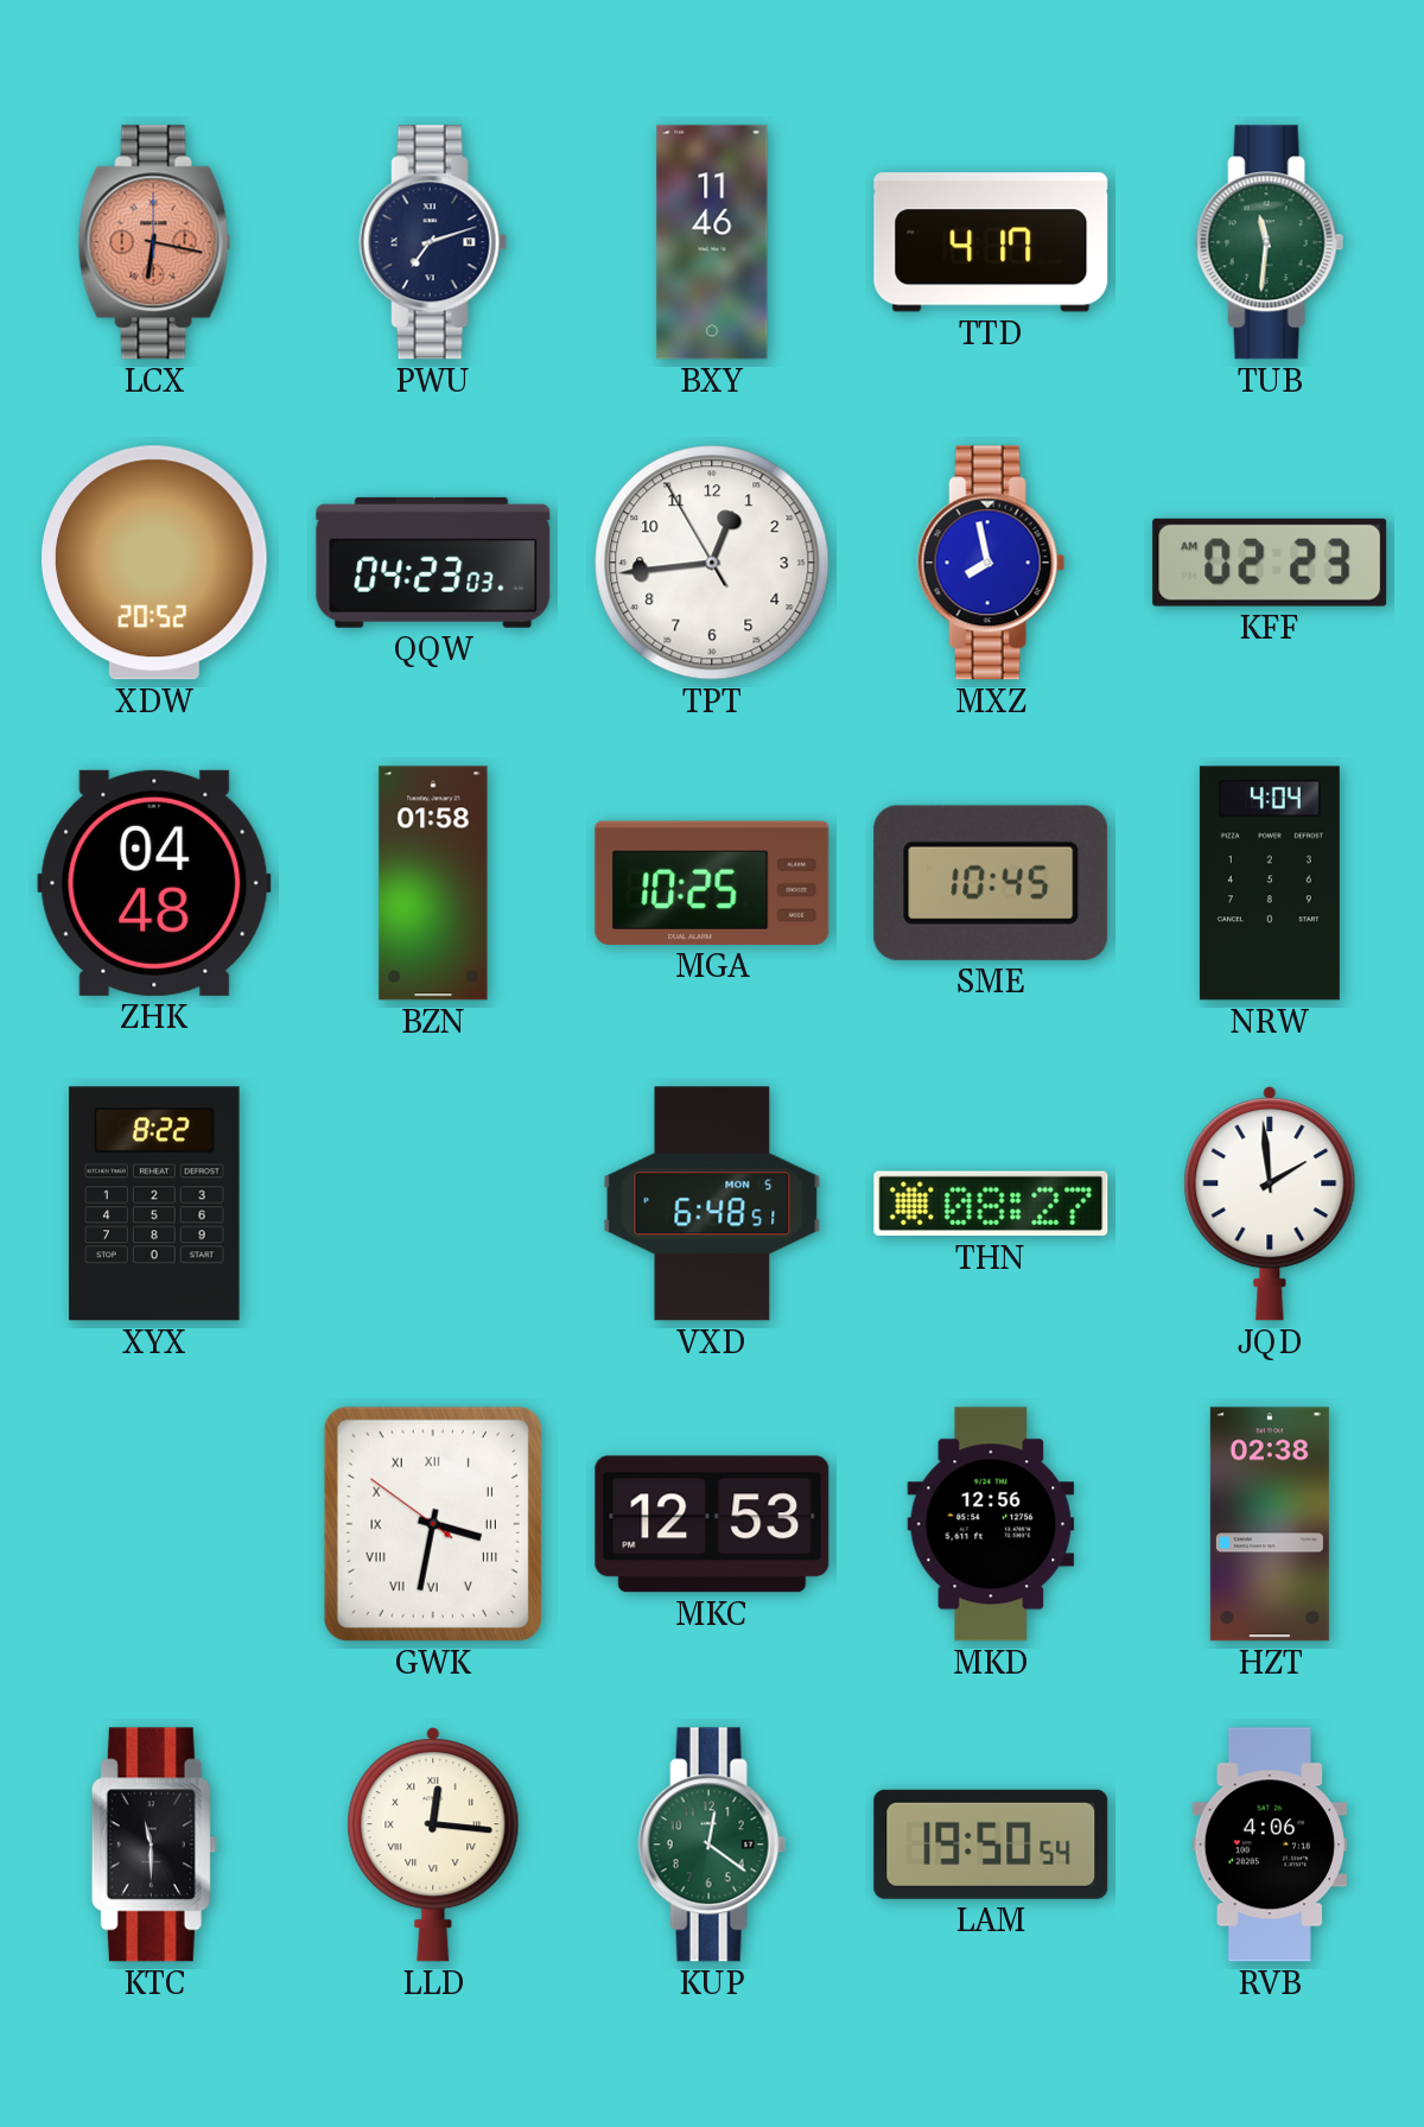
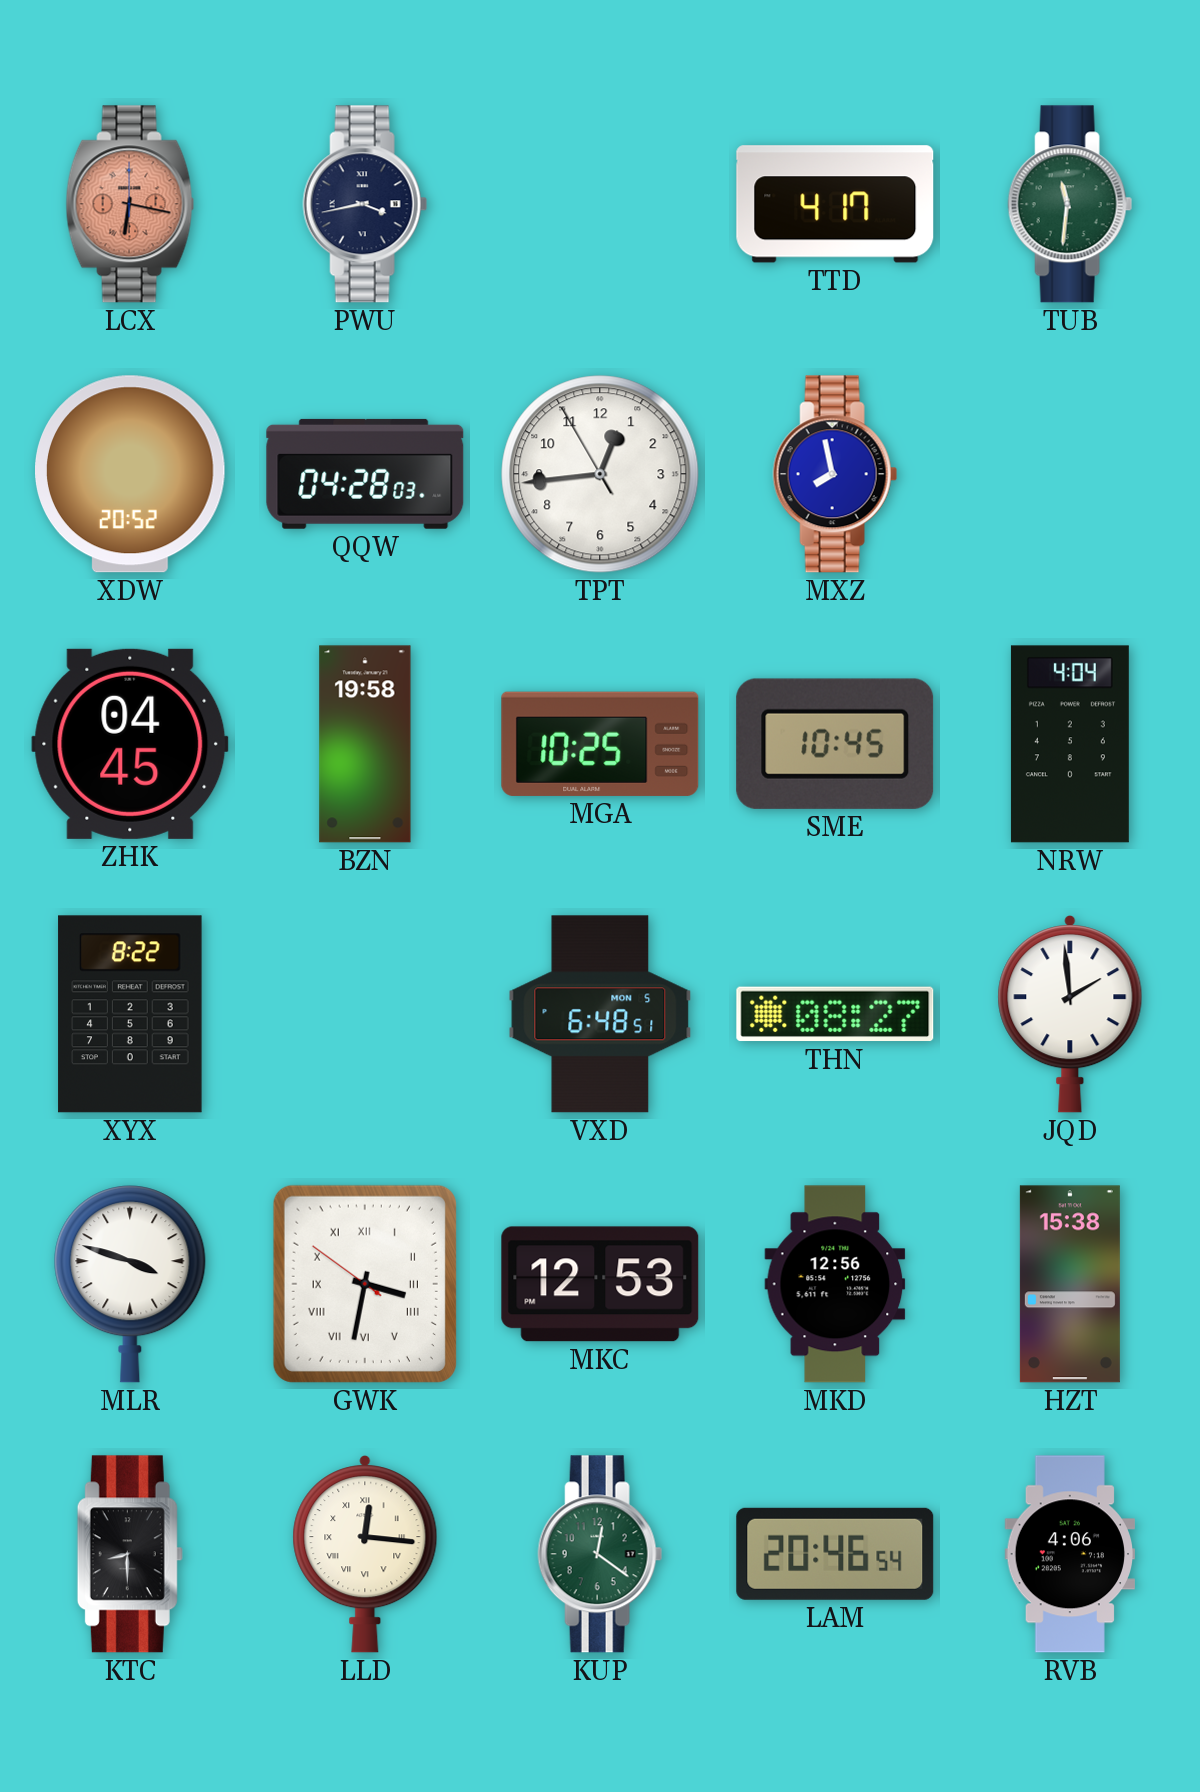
PWU: 7:12 -> 3:43 (365, 204)
BXY: 11:46 -> none (712, 242)
QQW: 04:23 -> 04:28 (365, 474)
KFF: 02:23 -> none (1270, 563)
ZHK: 04:48 -> 04:45 (130, 744)
BZN: 01:58 -> 19:58 (365, 744)
MLR: none -> 3:48 (130, 1284)
HZT: 02:38 -> 15:38 (1070, 1284)
KTC: 11:30 -> 8:30 (130, 1554)
LAM: 19:50 -> 20:46 (835, 1554)
